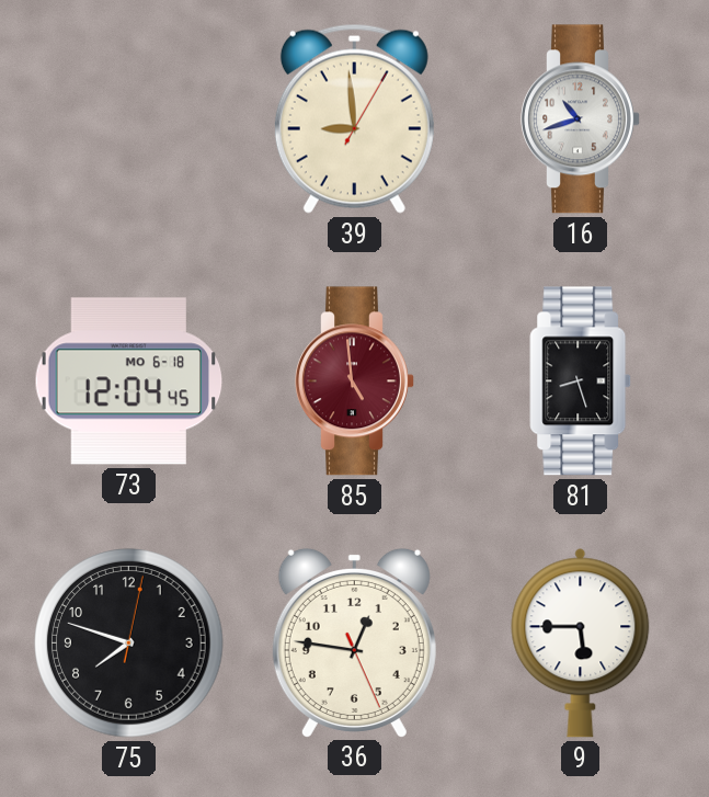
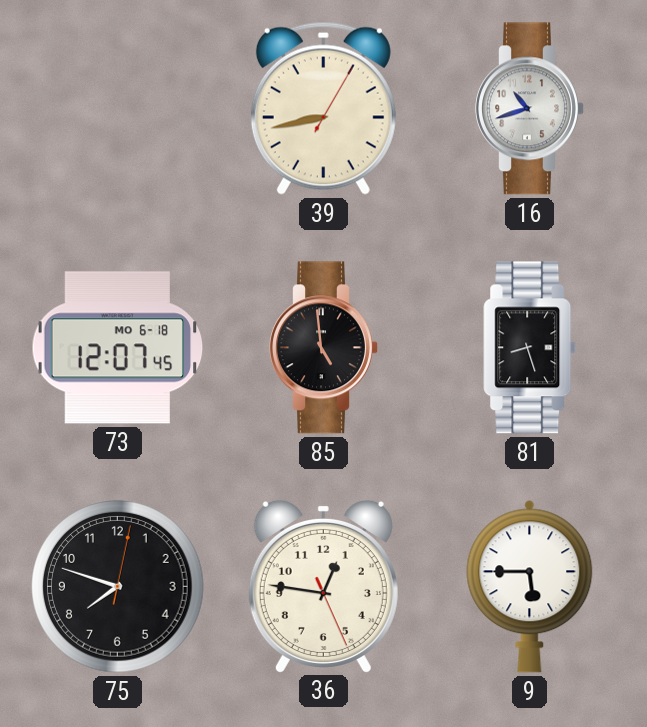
39: 8:59 -> 8:43 (323, 108)
73: 12:04 -> 12:07 (118, 348)
85 dial: burgundy -> black (324, 348)
